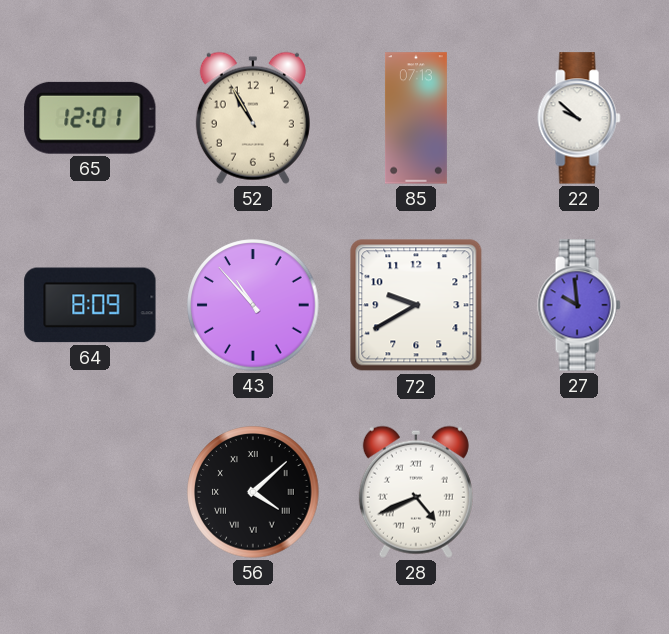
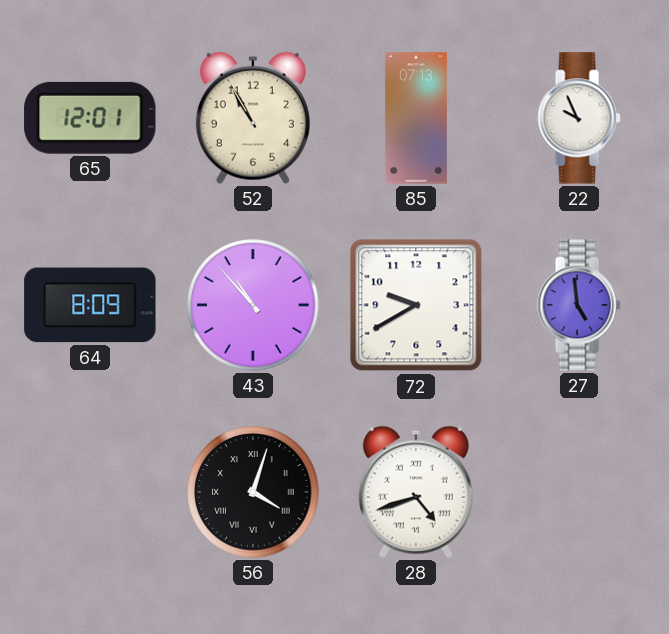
22: 9:52 -> 9:56 (579, 118)
27: 9:59 -> 4:59 (579, 305)
56: 4:08 -> 4:03 (253, 492)
28: 4:41 -> 4:42 (416, 492)
